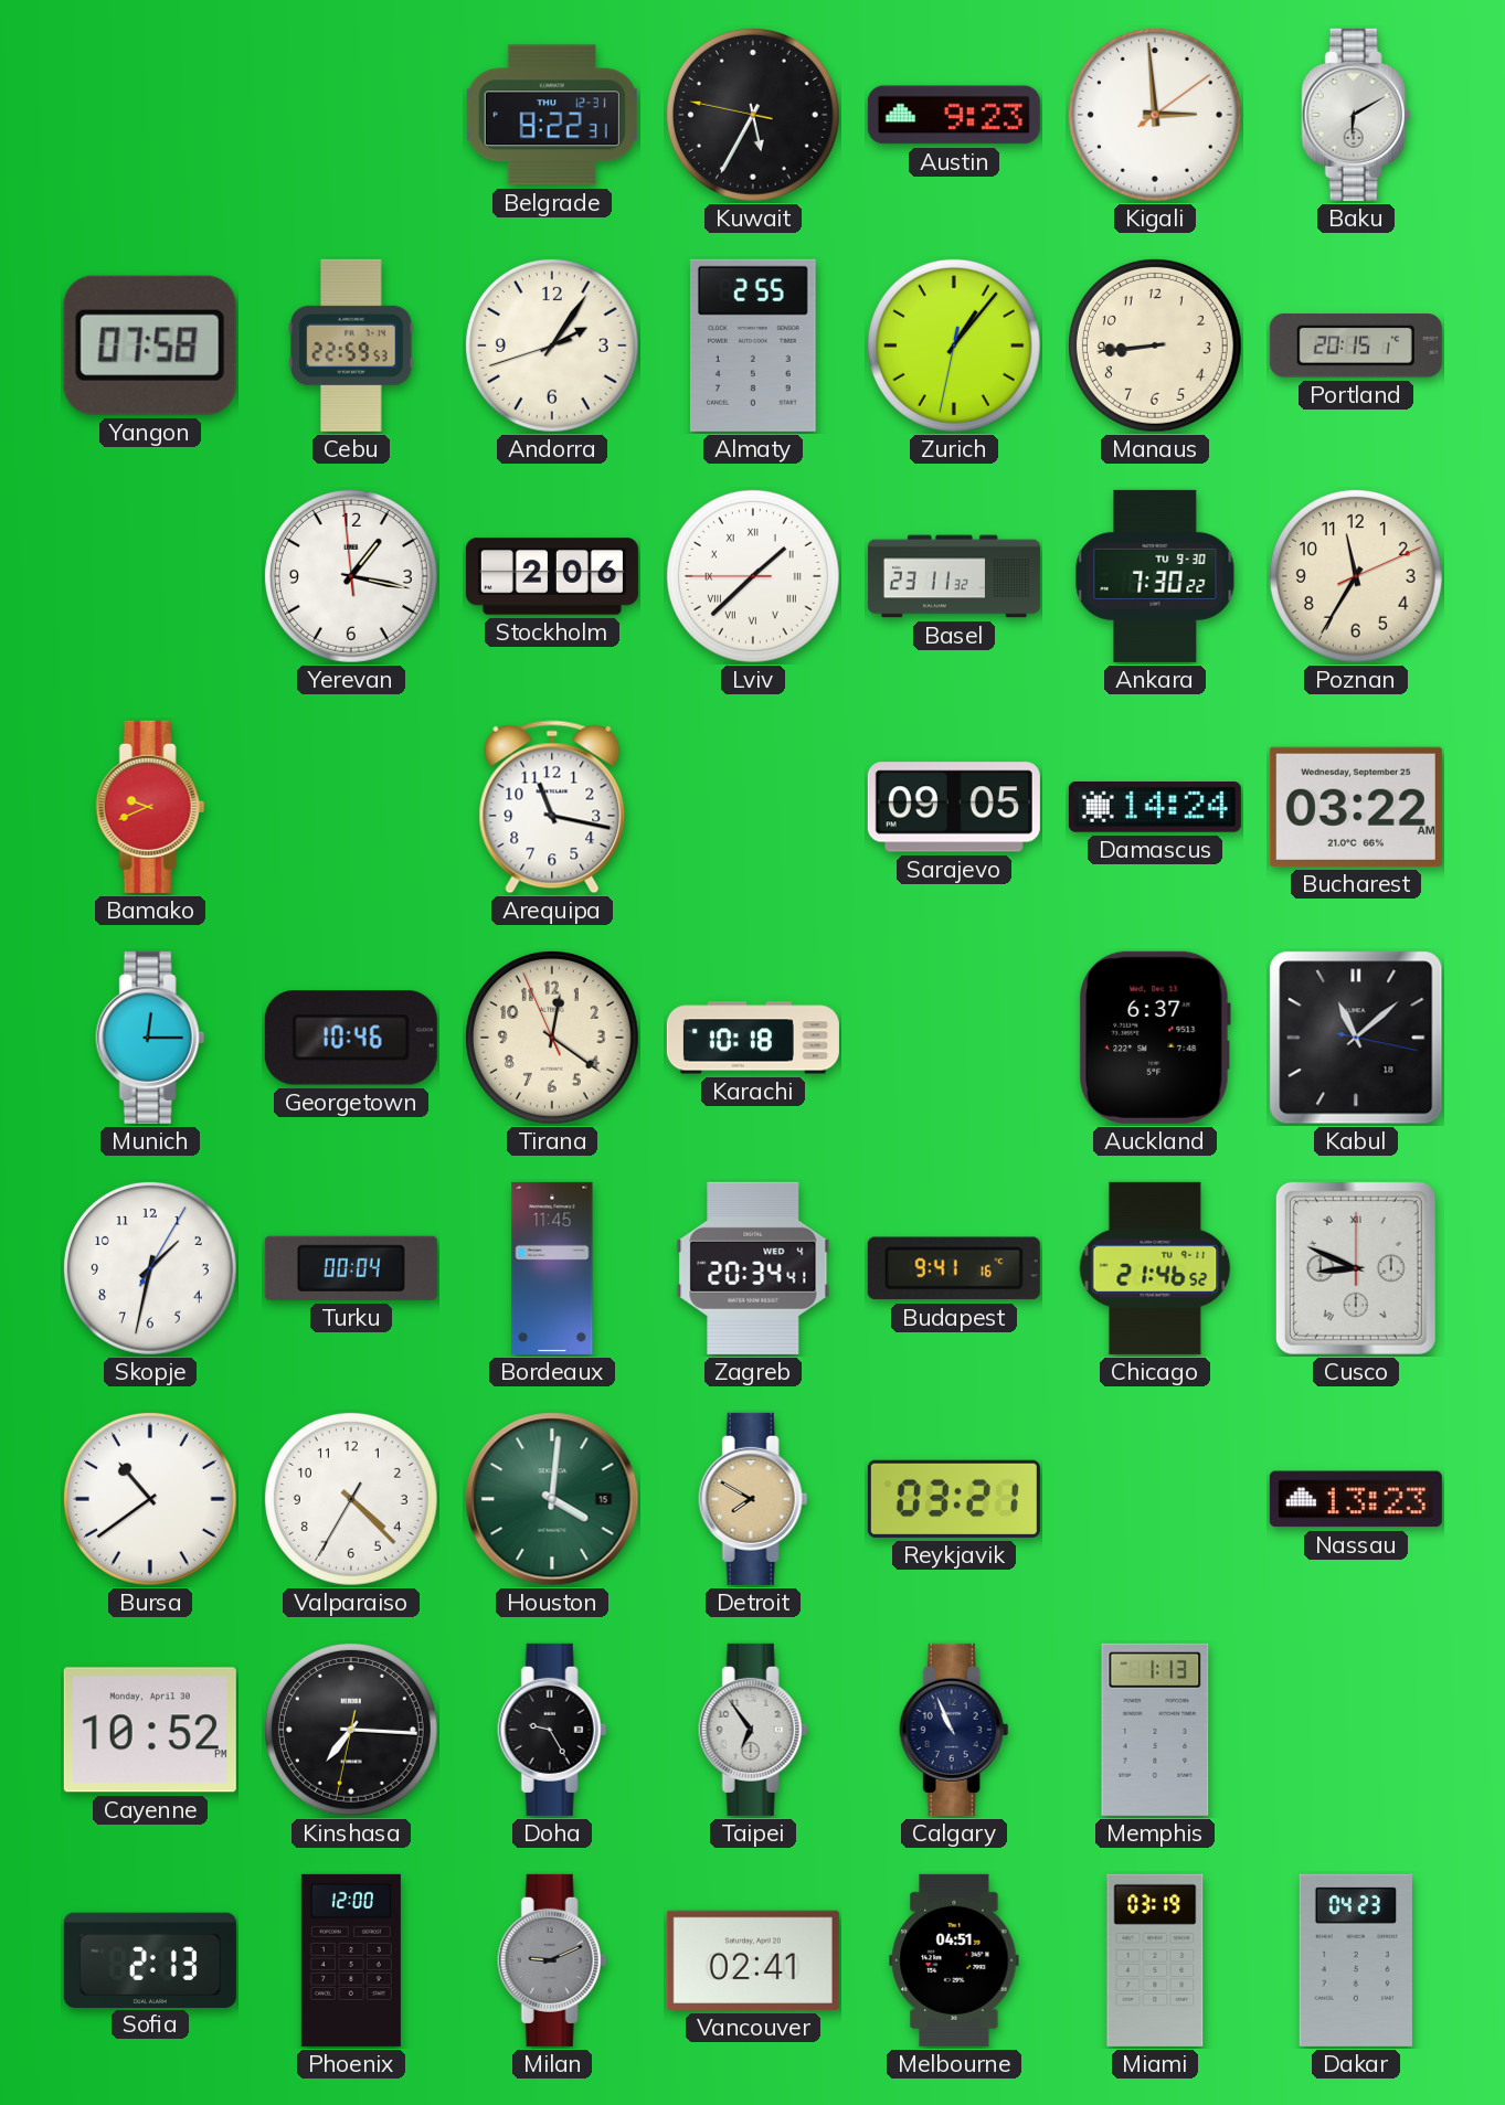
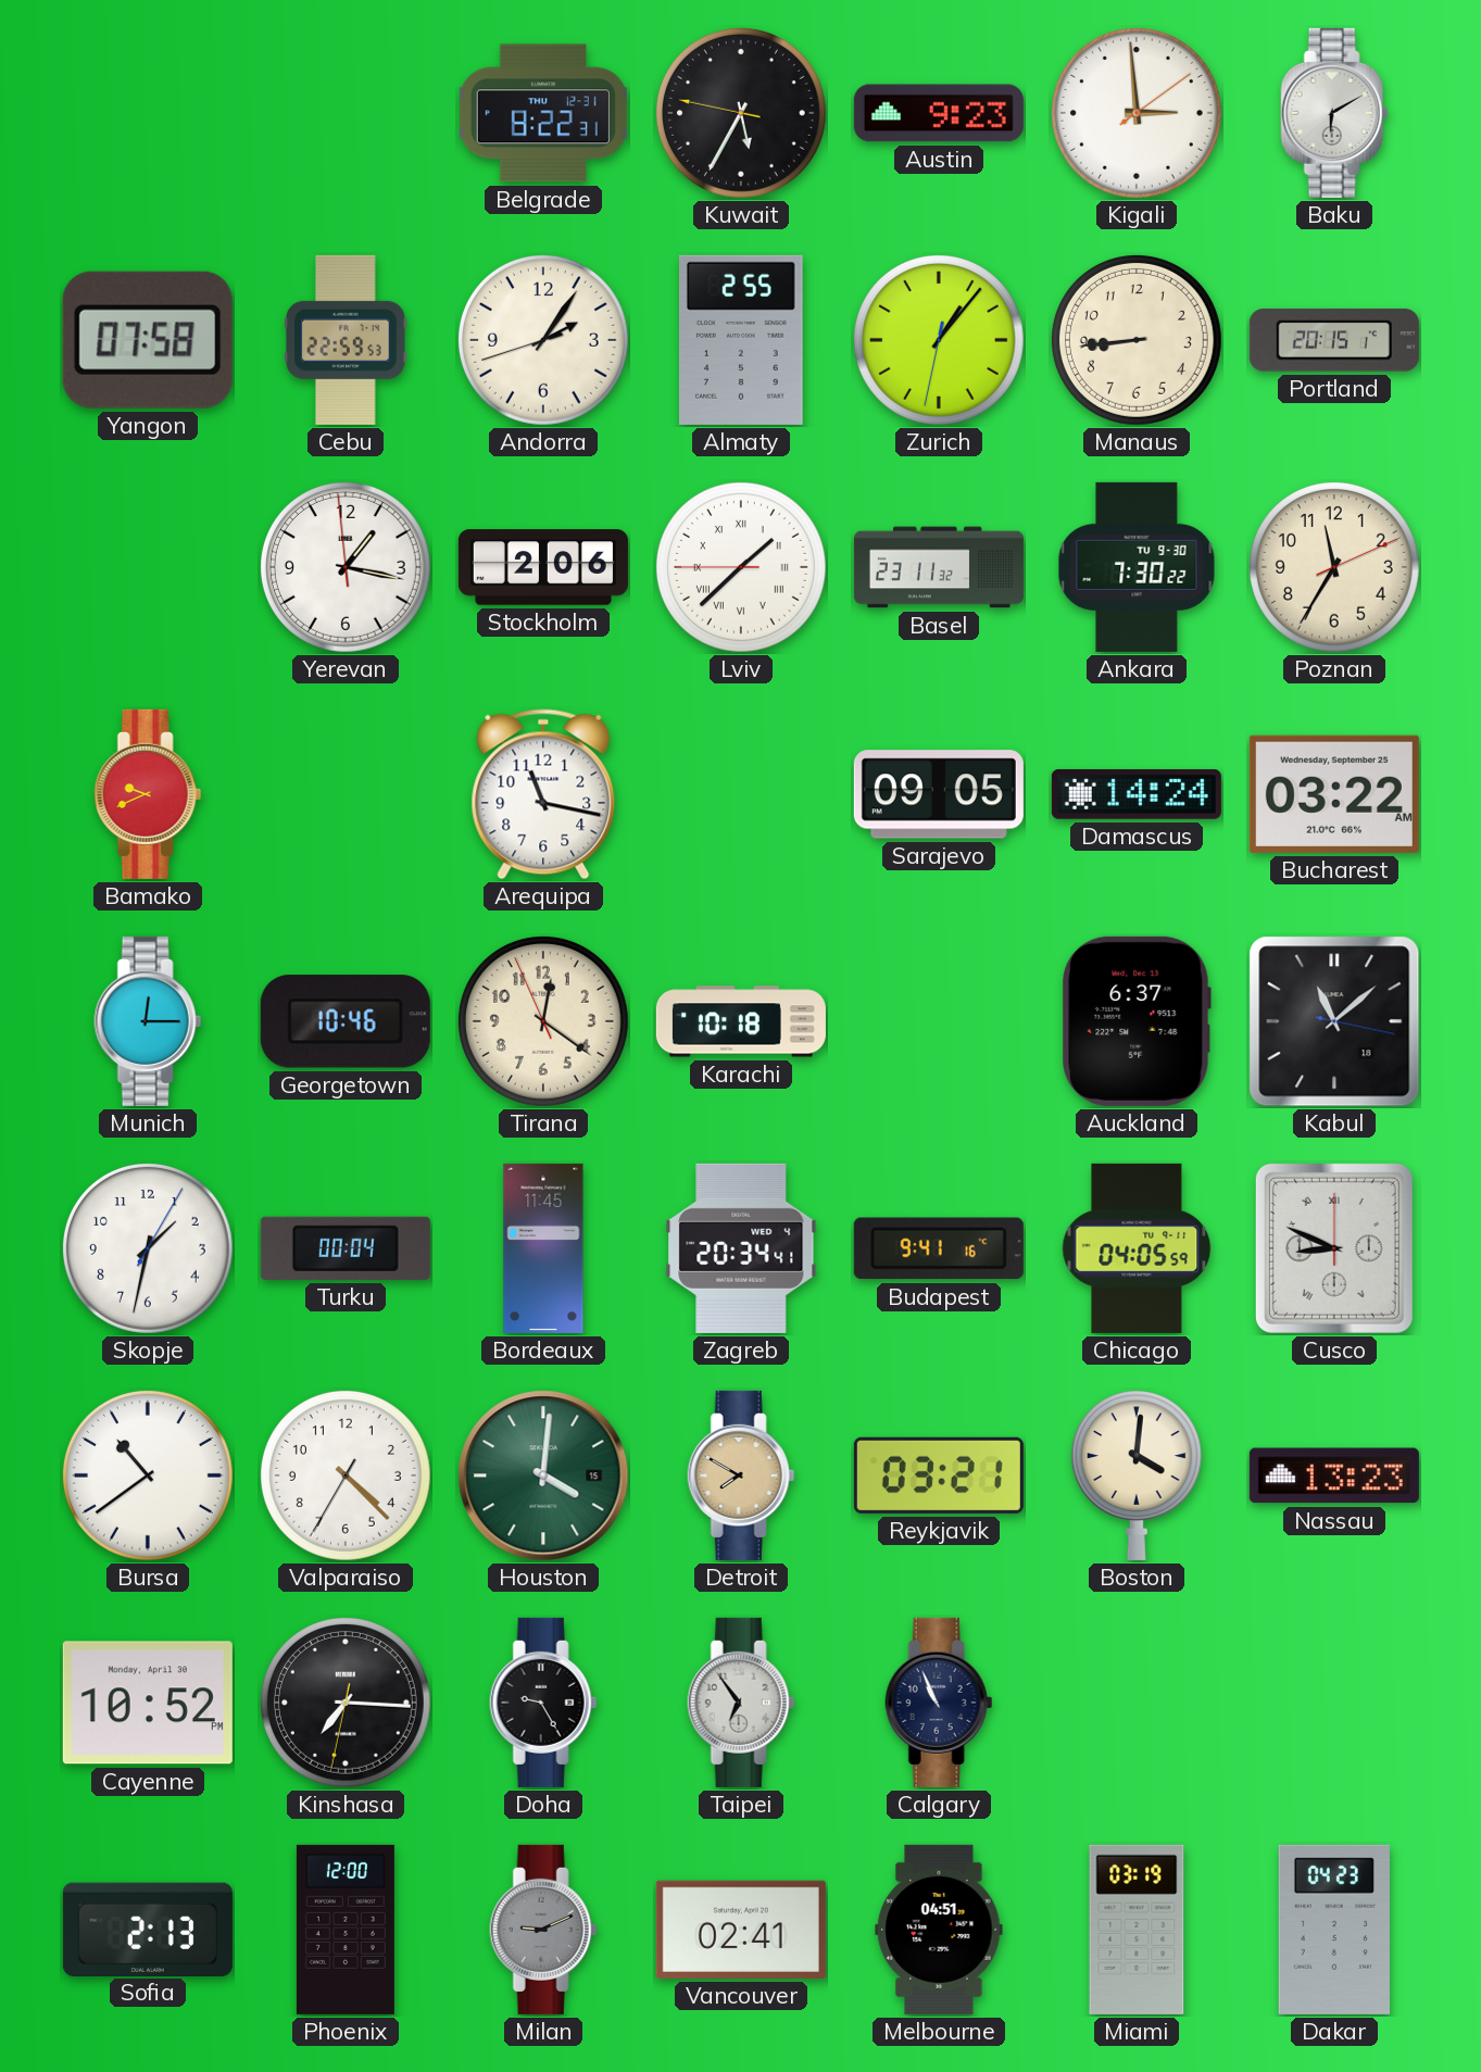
Chicago: 21:46 -> 04:05 (1137, 1248)
Boston: none -> 4:01 (1137, 1475)
Memphis: 1:13 -> none (1155, 1730)
